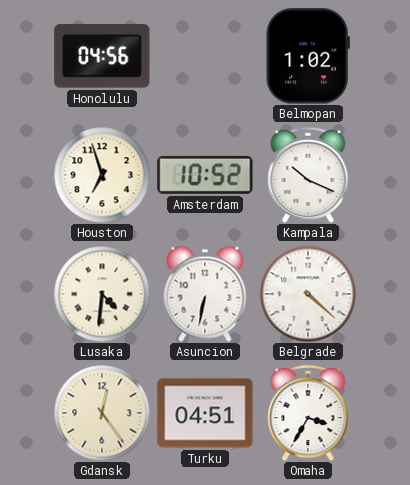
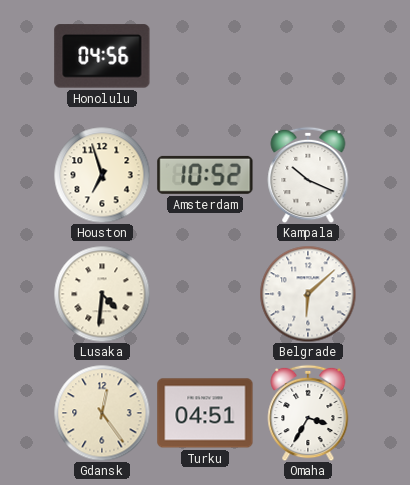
Belmopan: 1:02 -> none (308, 56)
Asuncion: 6:32 -> none (205, 294)
Belgrade: 4:22 -> 6:08 (308, 294)
